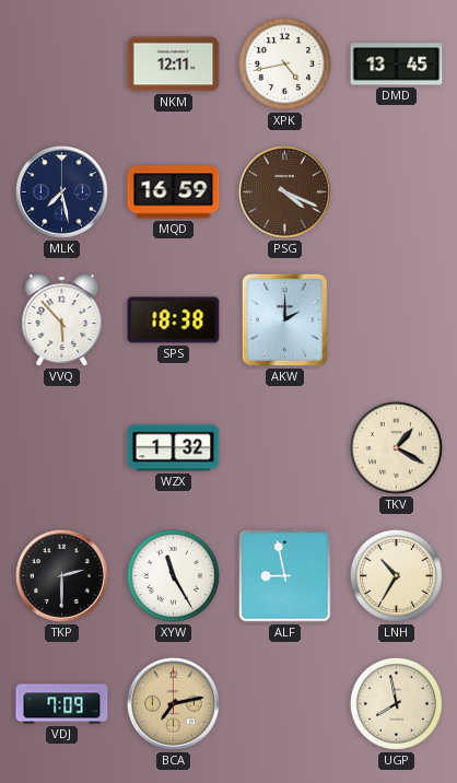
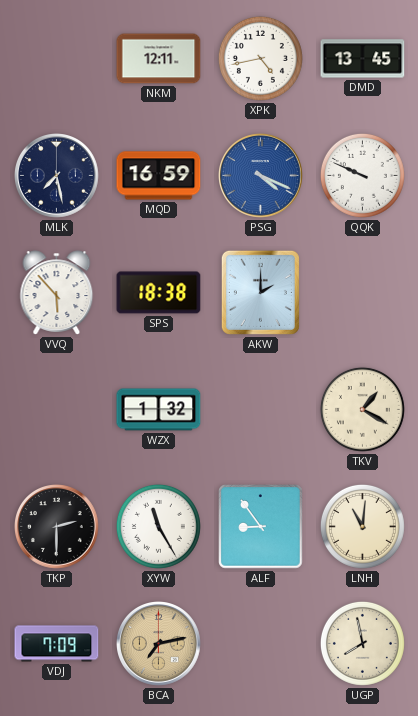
PSG dial: brown -> blue (261, 176)
QQK: none -> 9:49 (362, 175)
ALF: 8:58 -> 8:54 (261, 527)
LNH: 10:35 -> 11:01 (362, 526)
